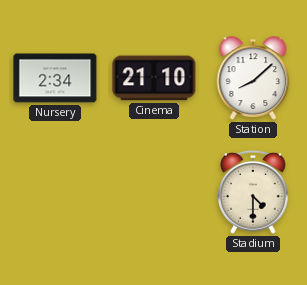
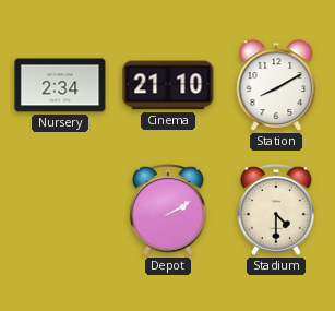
Station: 8:08 -> 8:10 (276, 85)
Depot: none -> 2:10 (169, 210)
